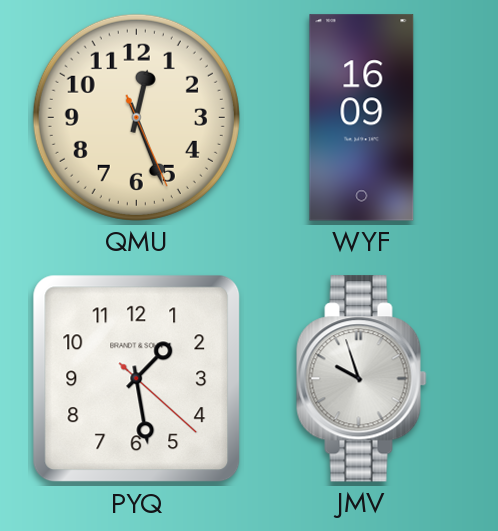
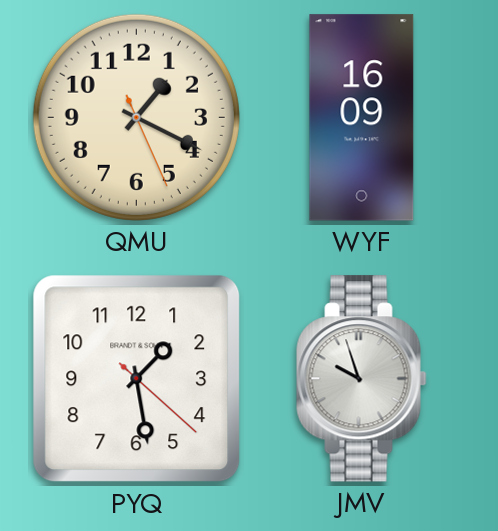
QMU: 12:26 -> 1:19 (136, 117)
